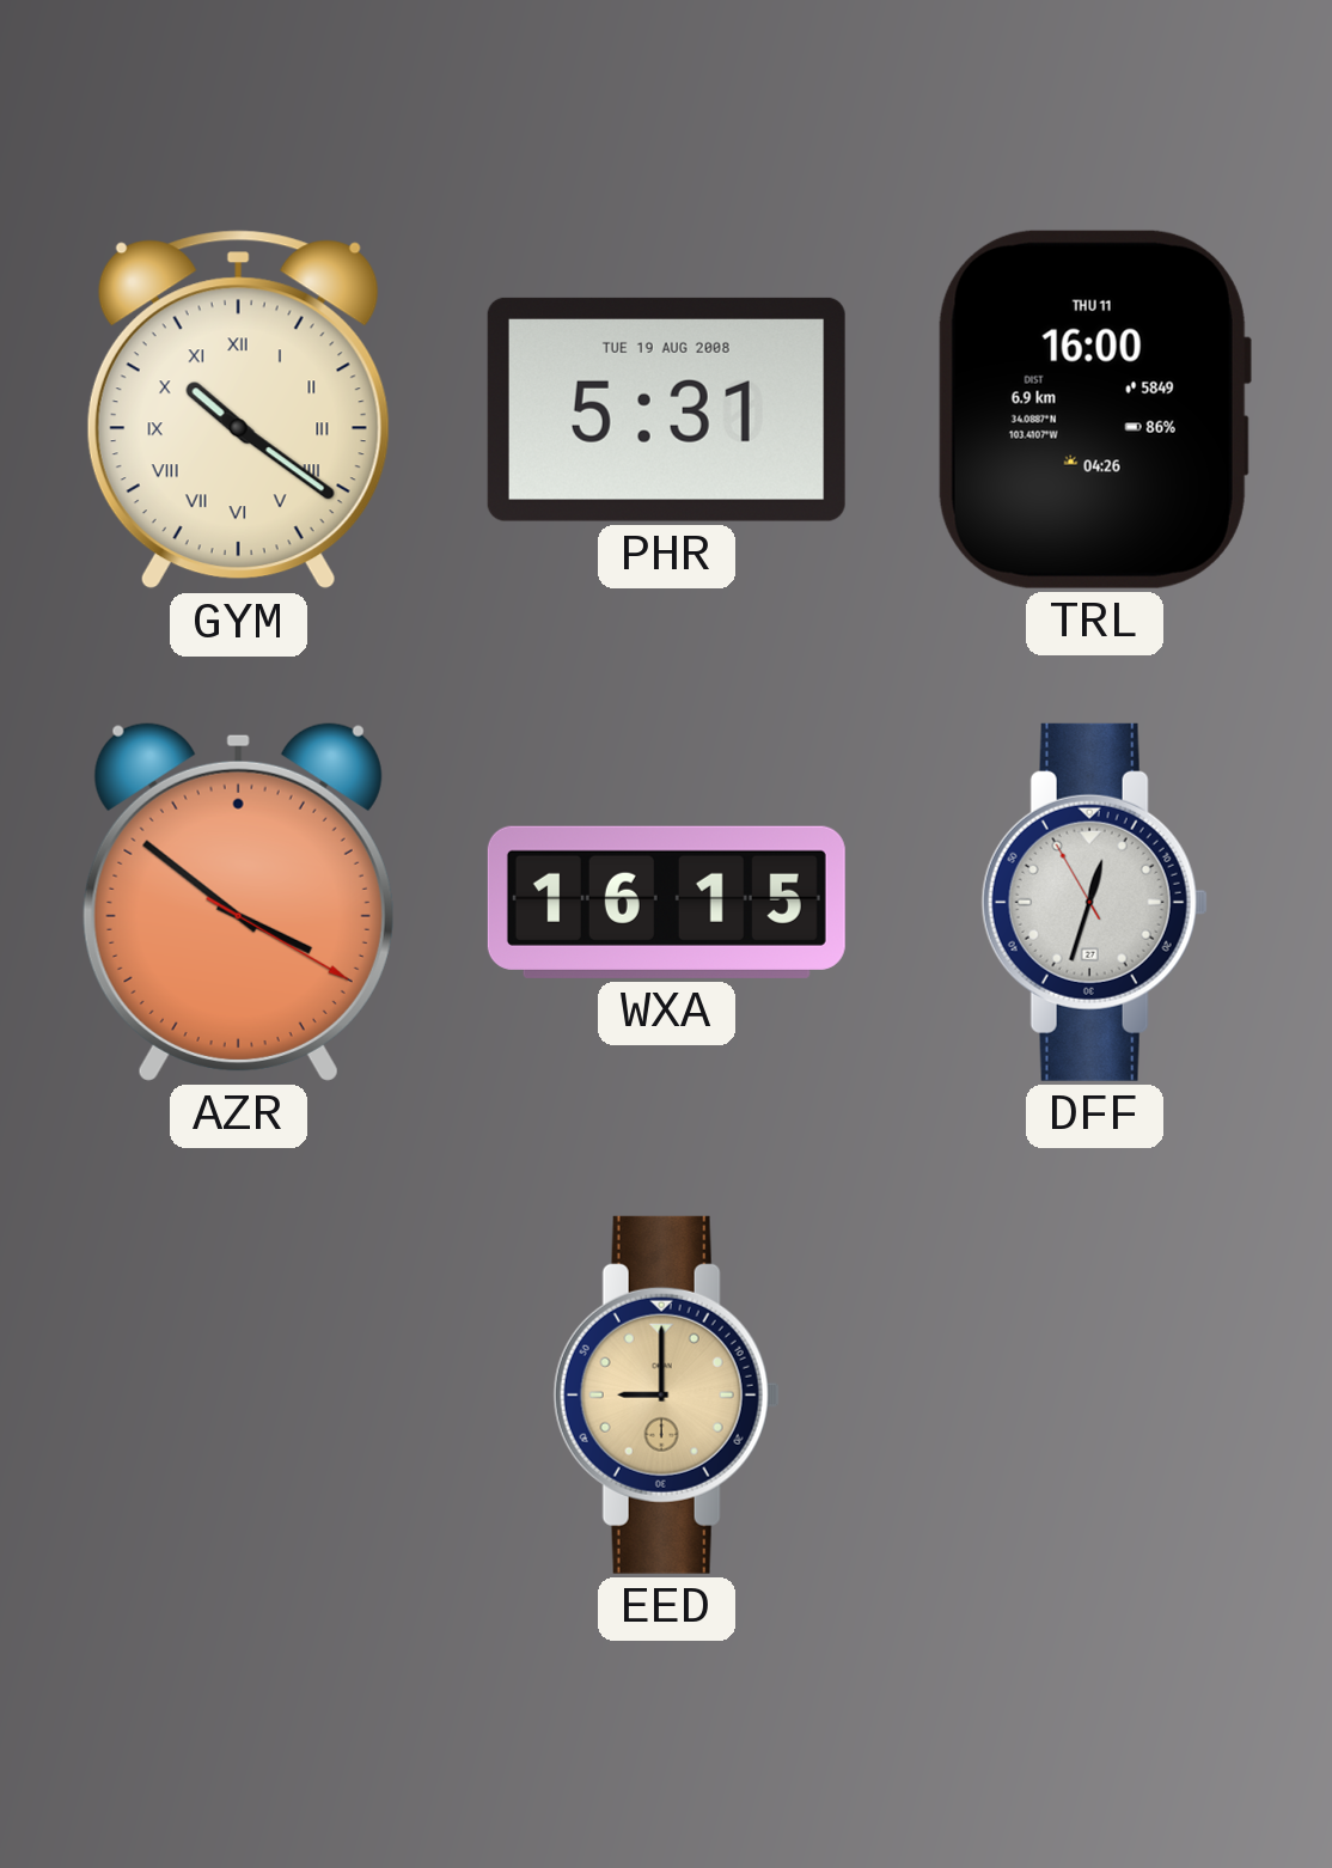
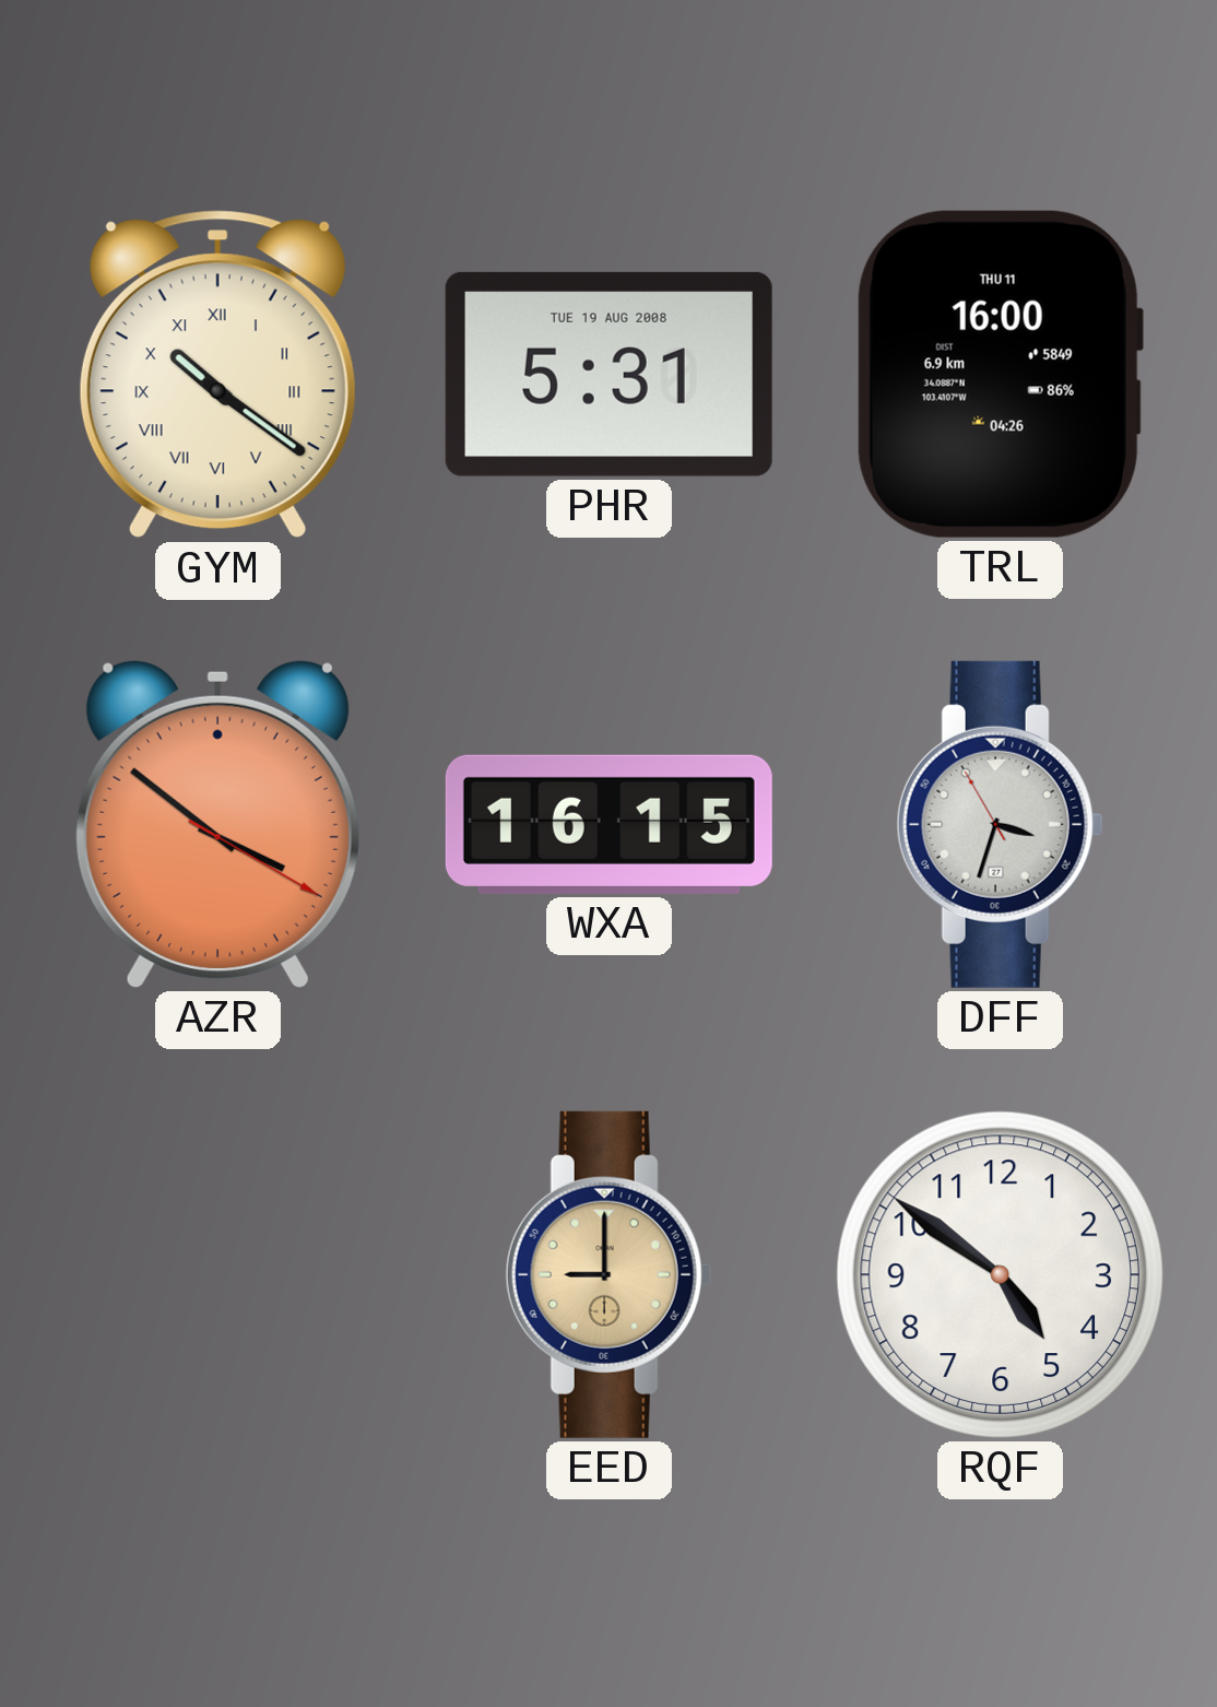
DFF: 12:32 -> 3:32 (1000, 824)
RQF: none -> 4:51 (1000, 1274)
